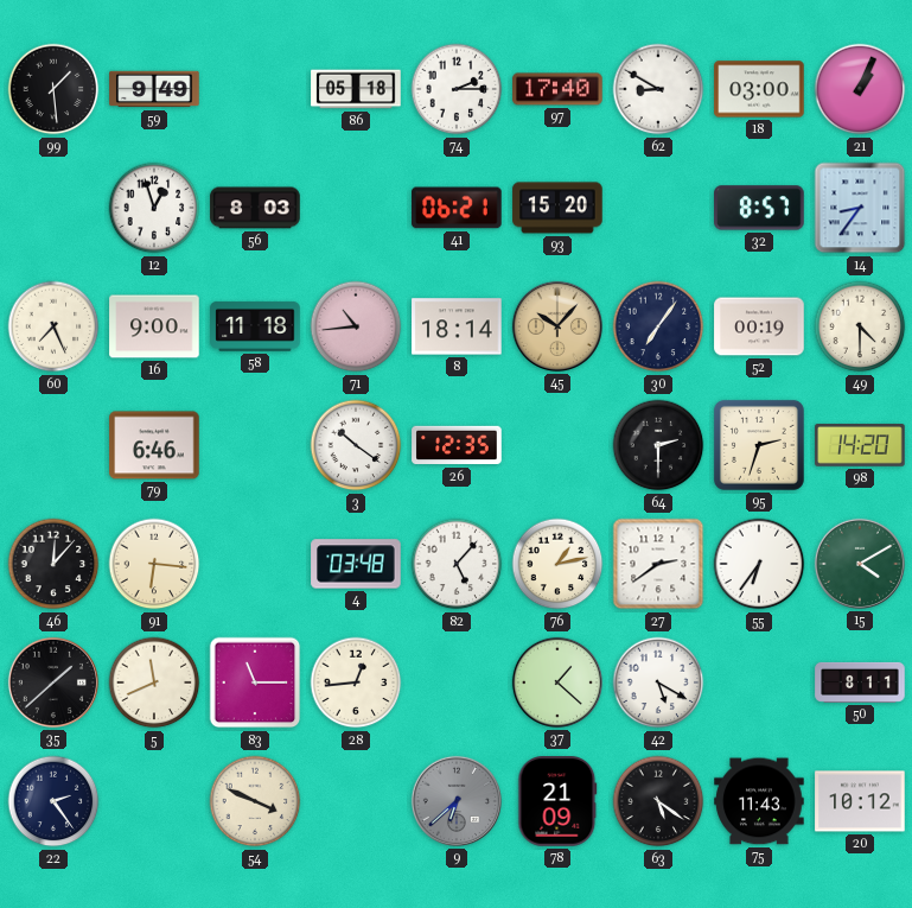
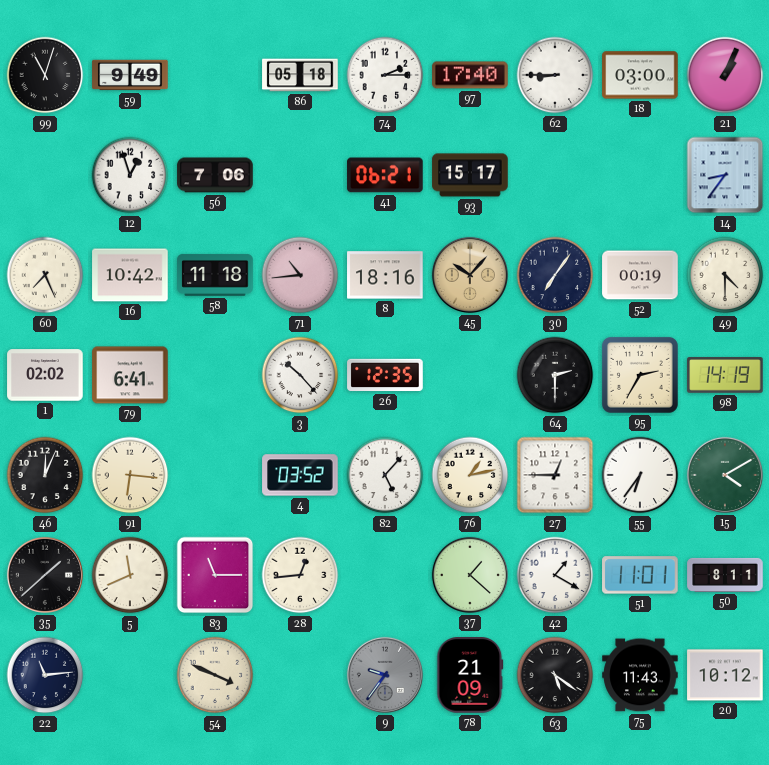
99: 1:29 -> 11:03 (45, 75)
62: 8:50 -> 8:45 (555, 75)
56: 8:03 -> 7:06 (215, 175)
93: 15:20 -> 15:17 (470, 175)
32: 8:57 -> none (759, 208)
16: 9:00 -> 10:42 (130, 275)
8: 18:14 -> 18:16 (385, 275)
1: none -> 02:02 (45, 375)
79: 6:46 -> 6:41 (130, 375)
3: 10:21 -> 10:23 (300, 375)
95: 2:33 -> 2:35 (640, 375)
98: 14:20 -> 14:19 (725, 375)
46: 12:07 -> 12:04 (45, 475)
4: 03:48 -> 03:52 (300, 475)
27: 2:39 -> 12:45 (555, 475)
42: 5:20 -> 1:20 (555, 575)
51: none -> 11:01 (640, 575)
22: 2:24 -> 11:14 (45, 675)
9: 6:38 -> 9:36 (385, 675)
